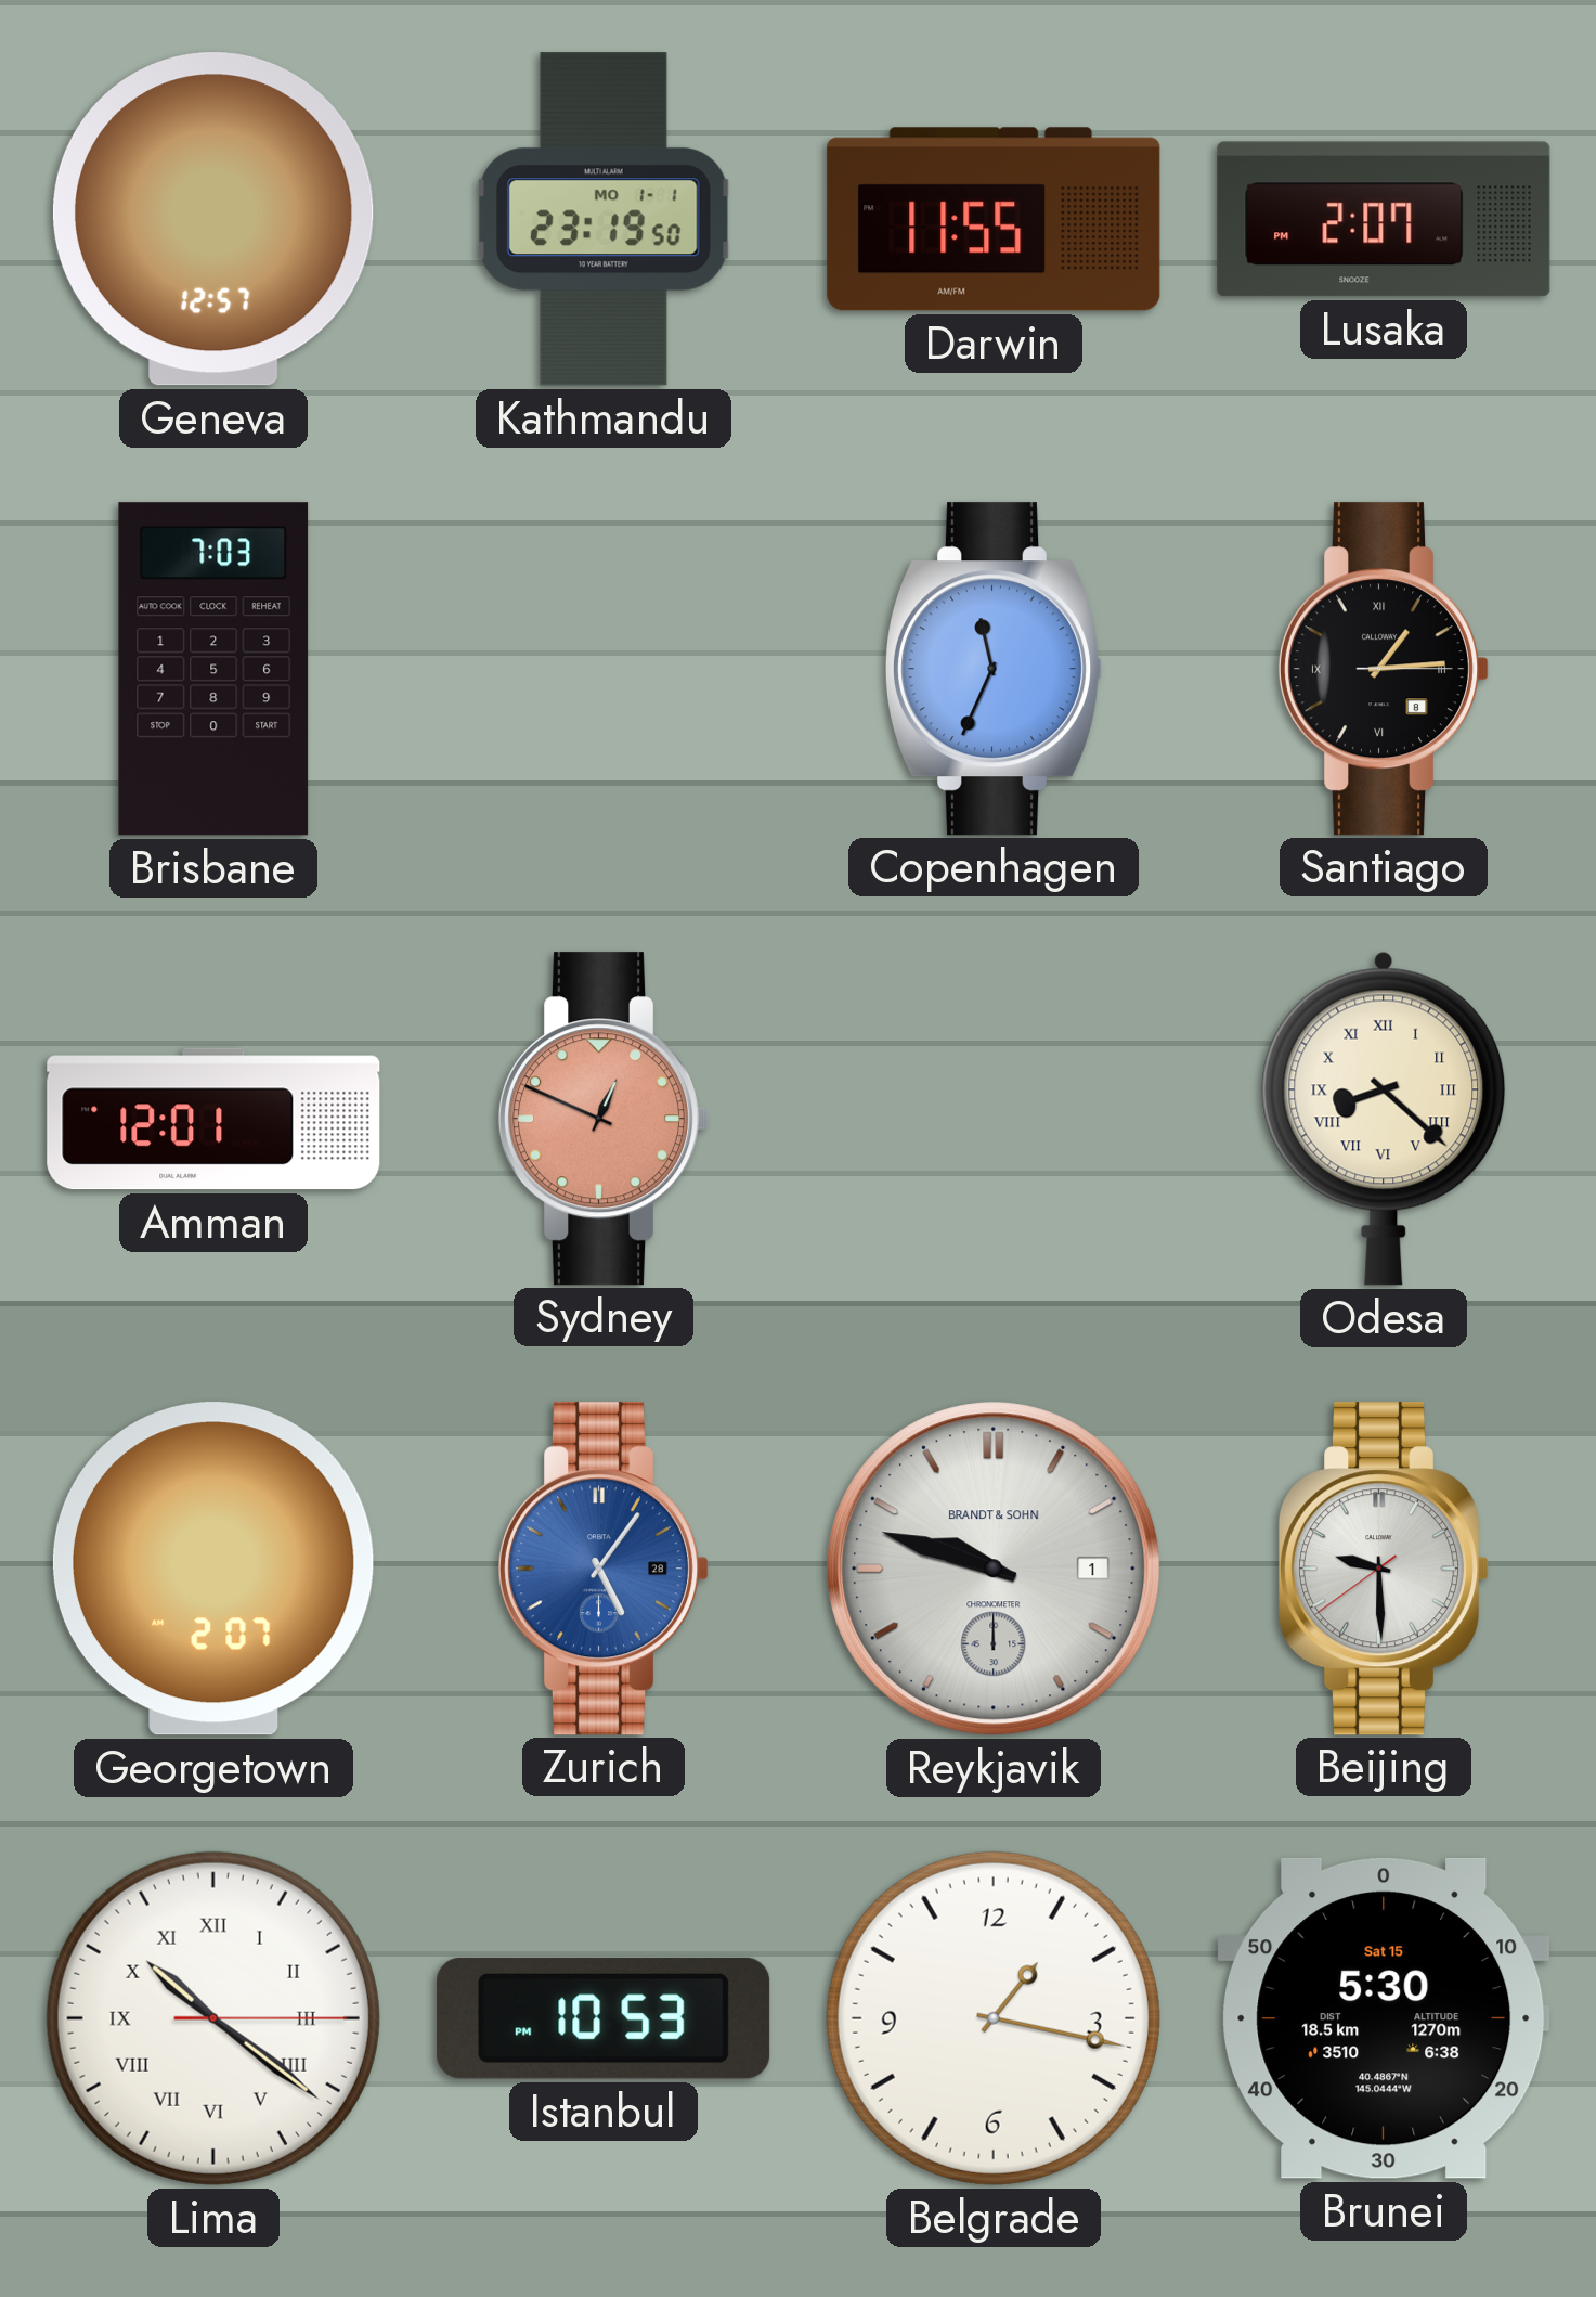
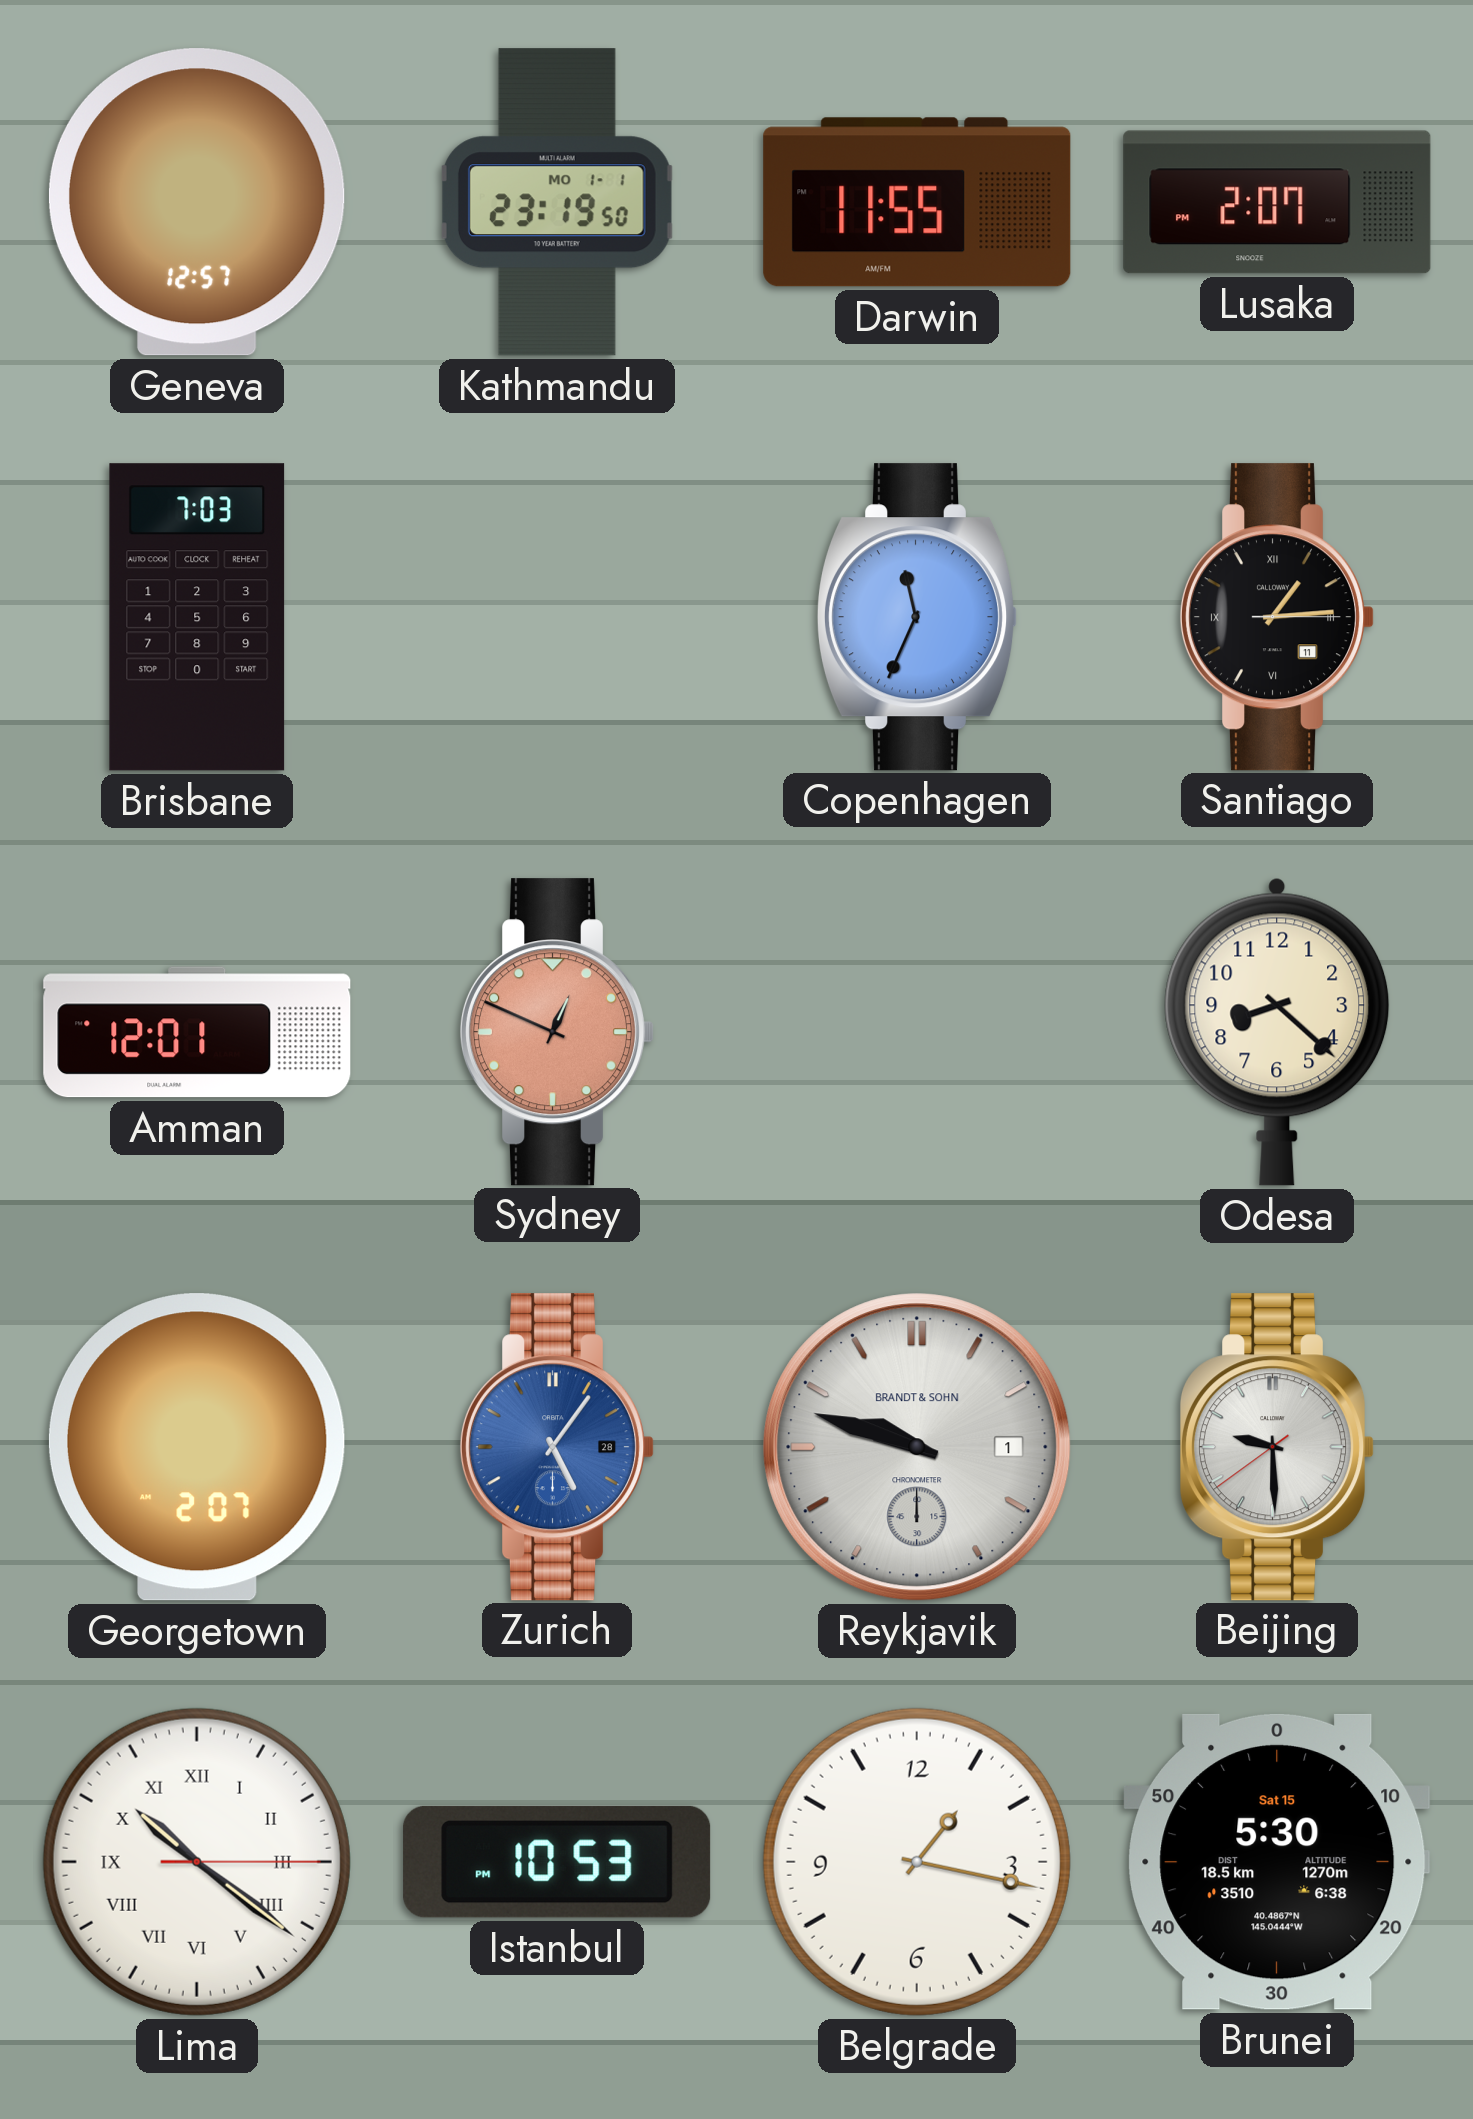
Santiago date: 8 -> 11 (1277, 617)
Odesa numerals: Roman -> Arabic (1277, 1032)
